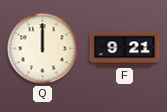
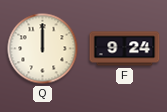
F: 9:21 -> 9:24 (125, 49)
